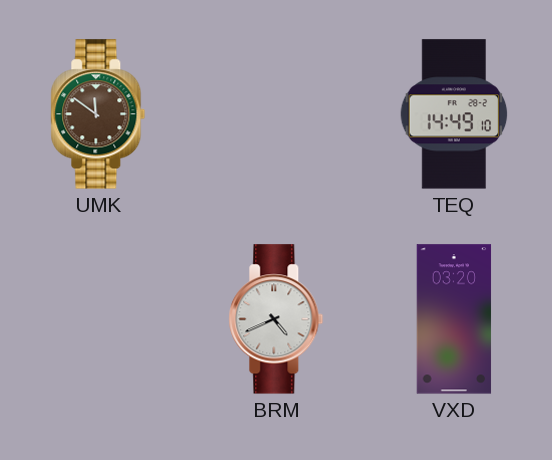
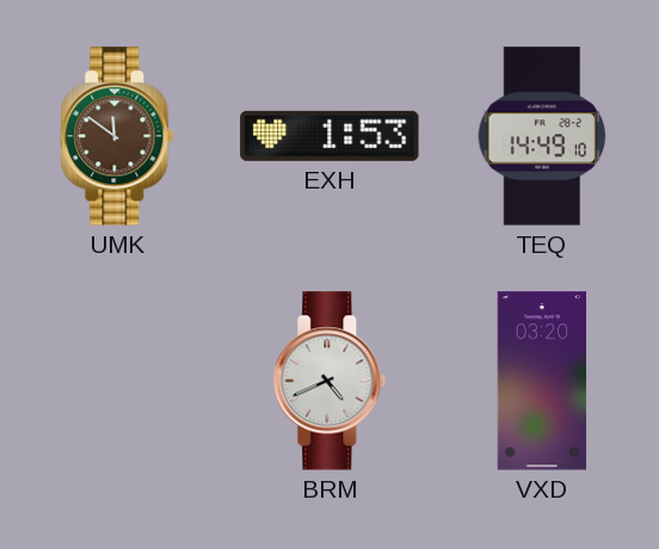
EXH: none -> 1:53 (329, 136)
